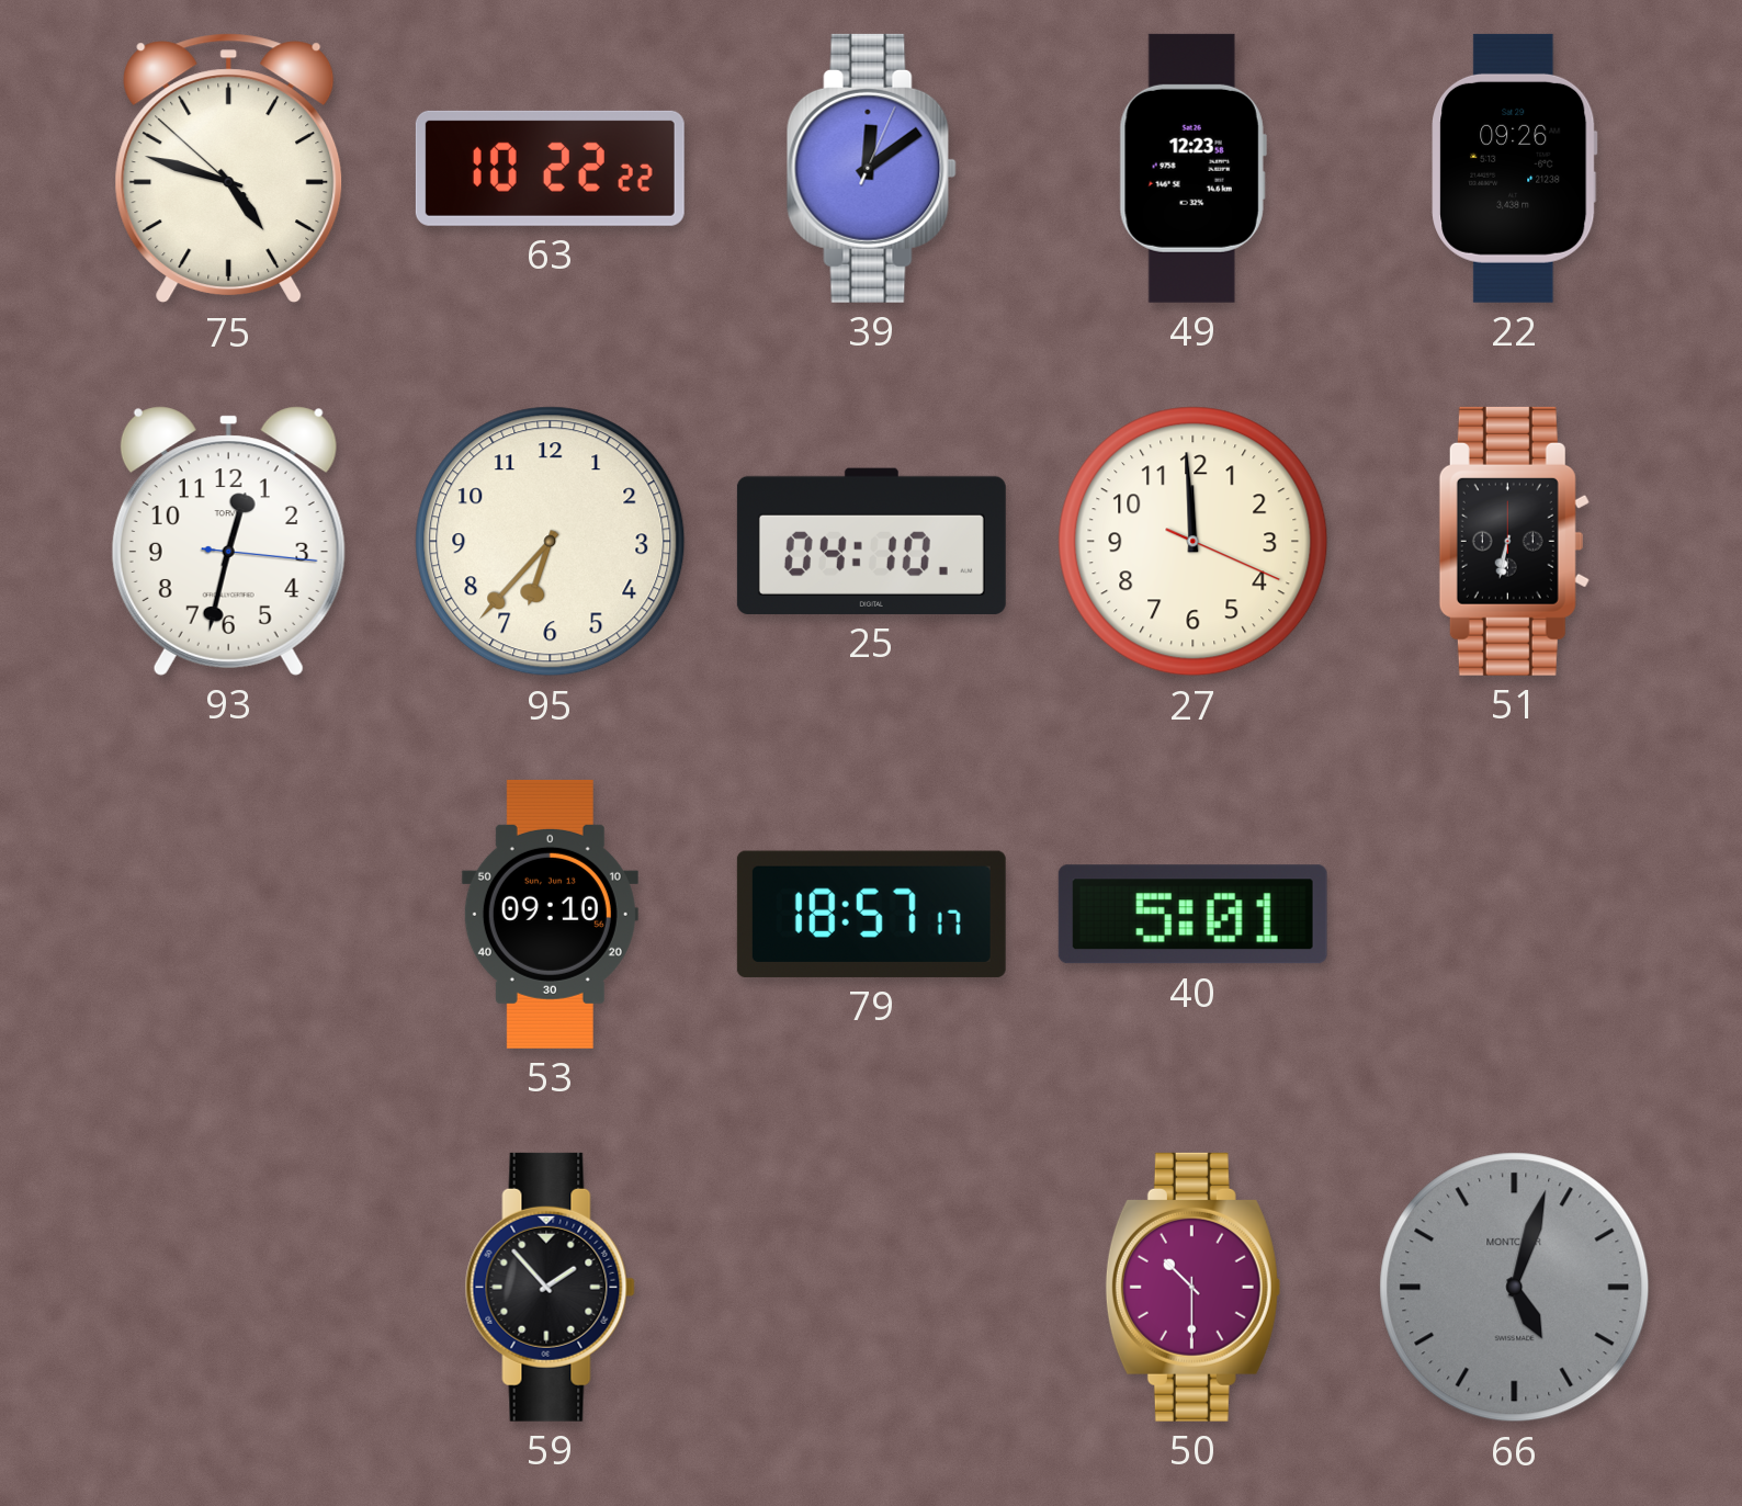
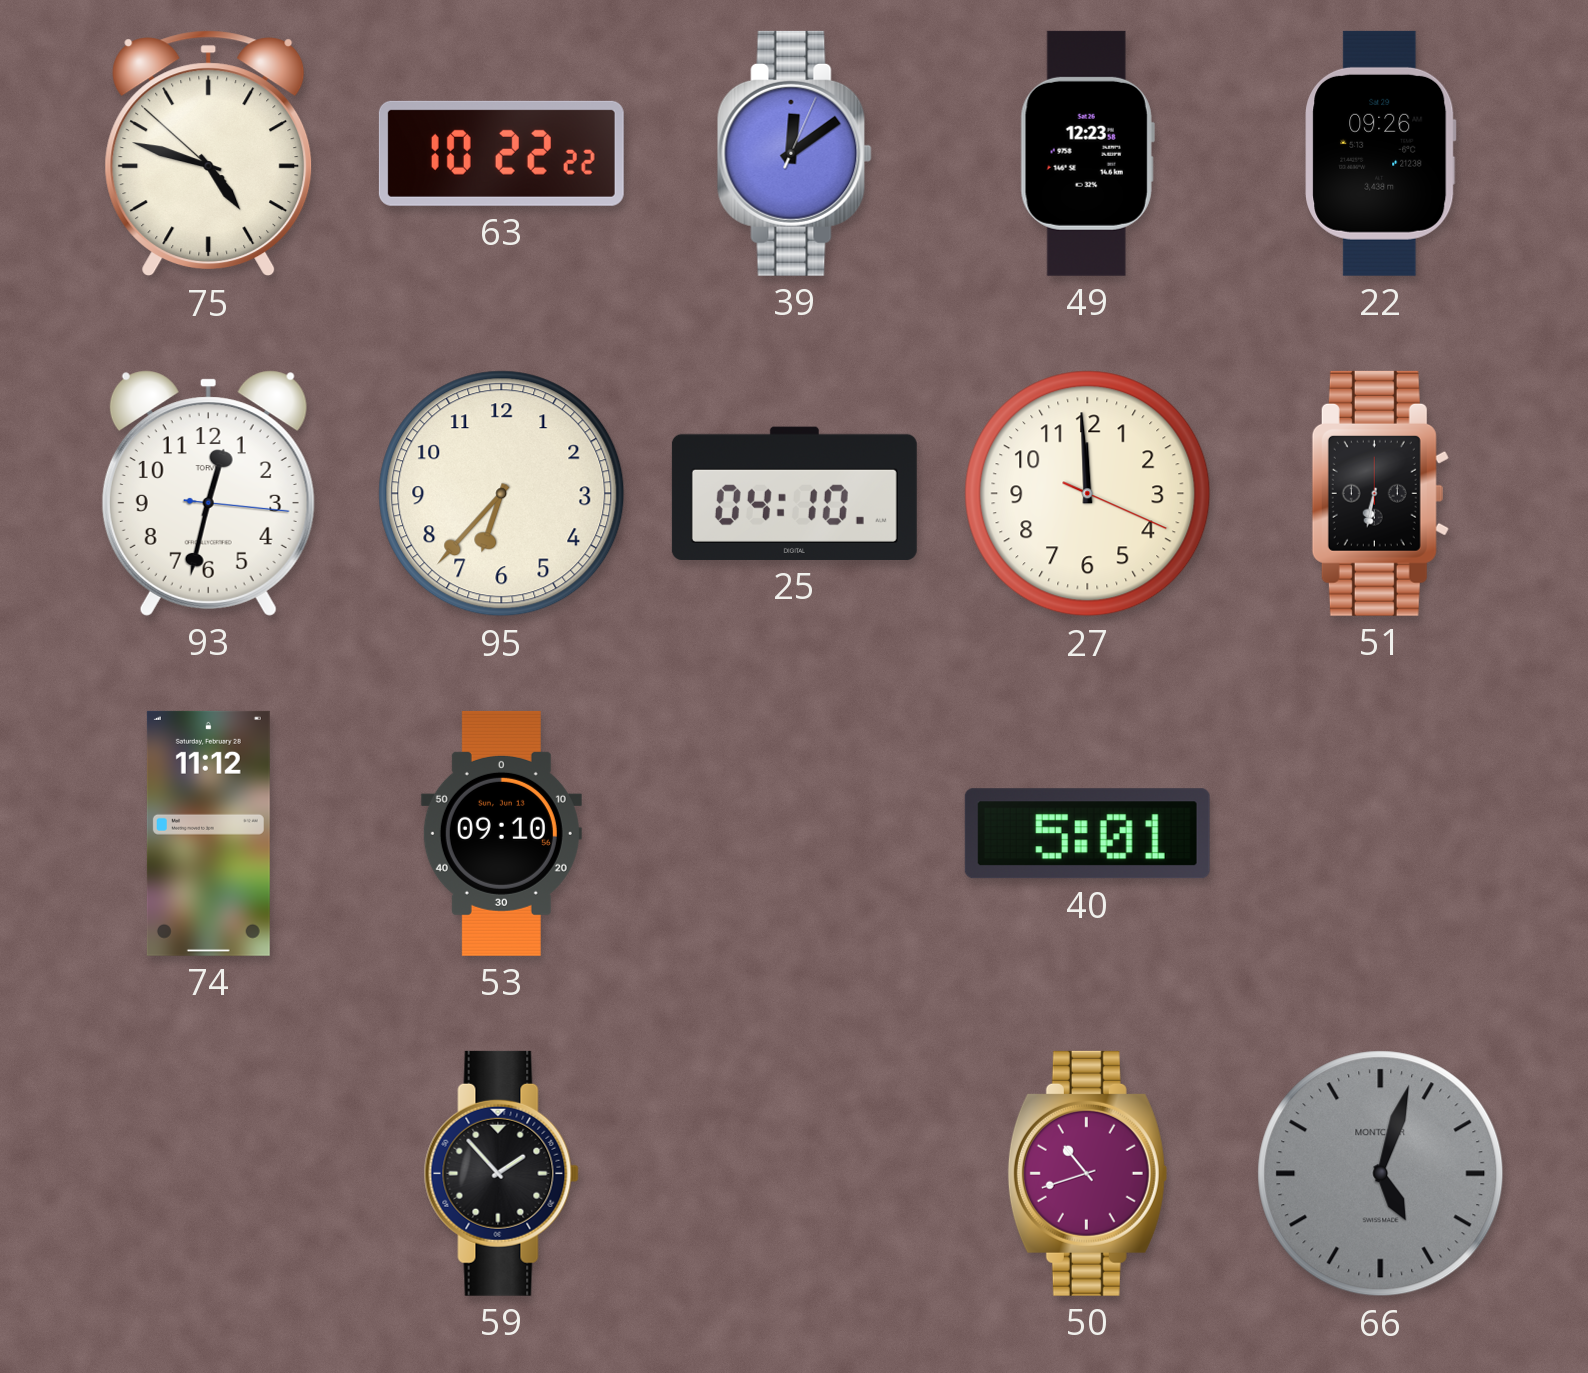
74: none -> 11:12 (208, 833)
79: 18:57 -> none (871, 914)
50: 10:30 -> 10:42 (1087, 1173)
